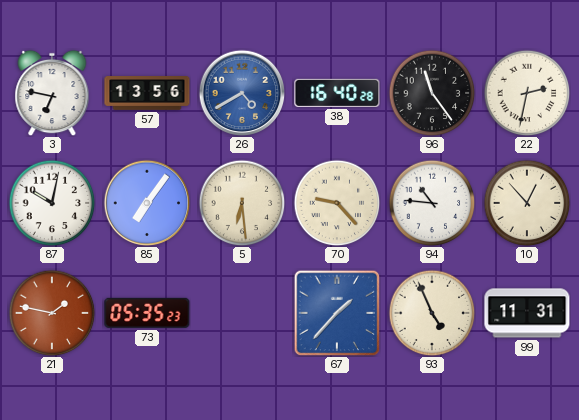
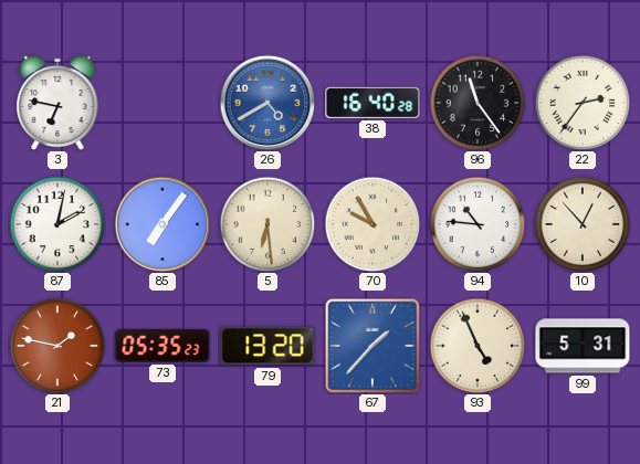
57: 13:56 -> none (147, 93)
22: 2:32 -> 2:36 (583, 103)
87: 10:02 -> 2:02 (57, 224)
70: 9:23 -> 9:55 (373, 224)
79: none -> 13:20 (267, 346)
99: 11:31 -> 5:31 (583, 346)
